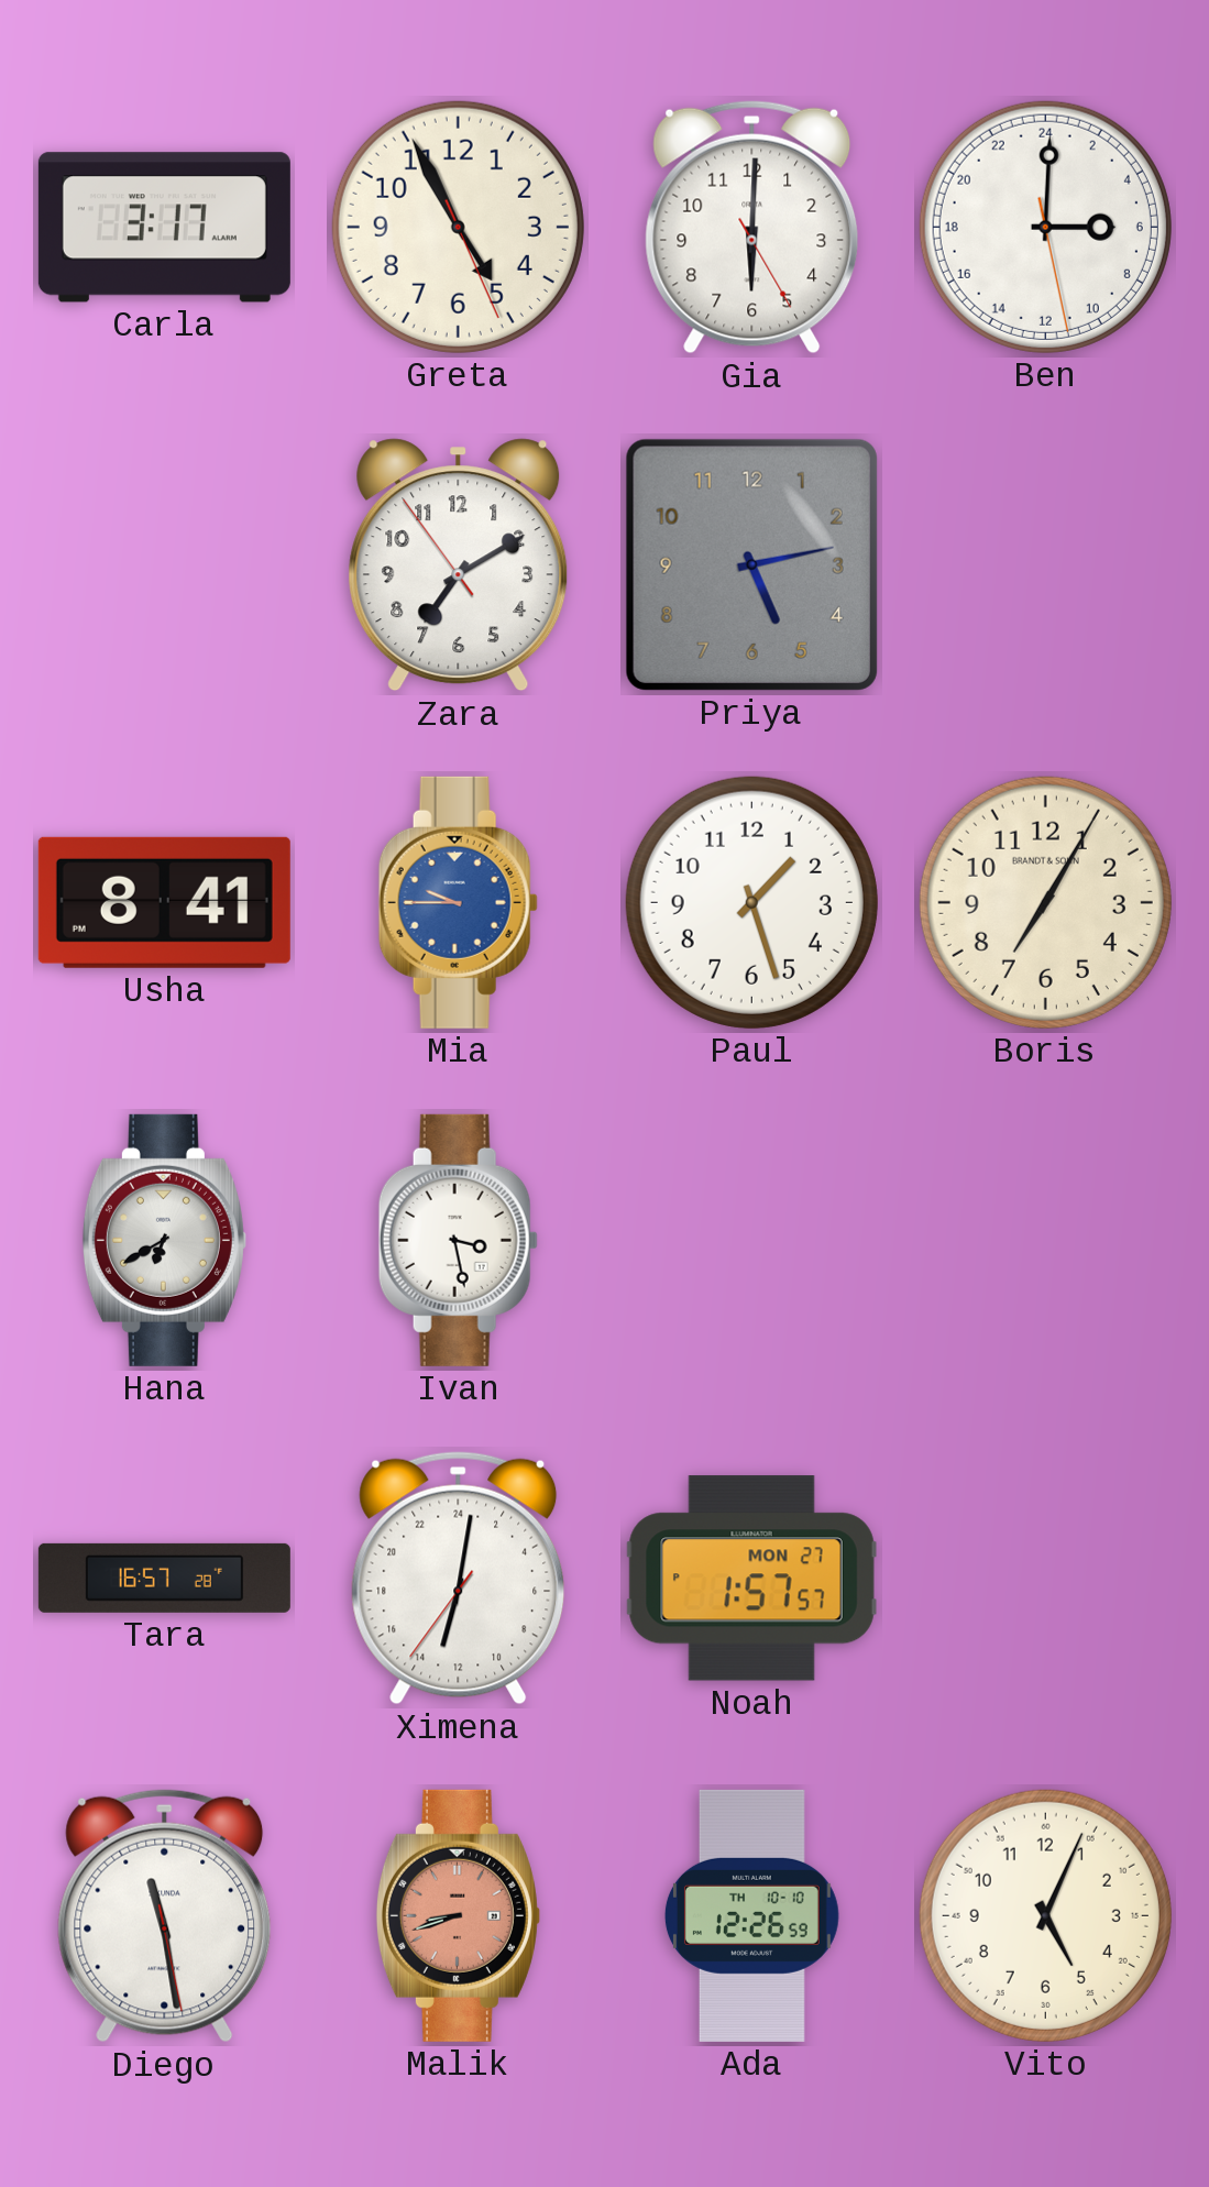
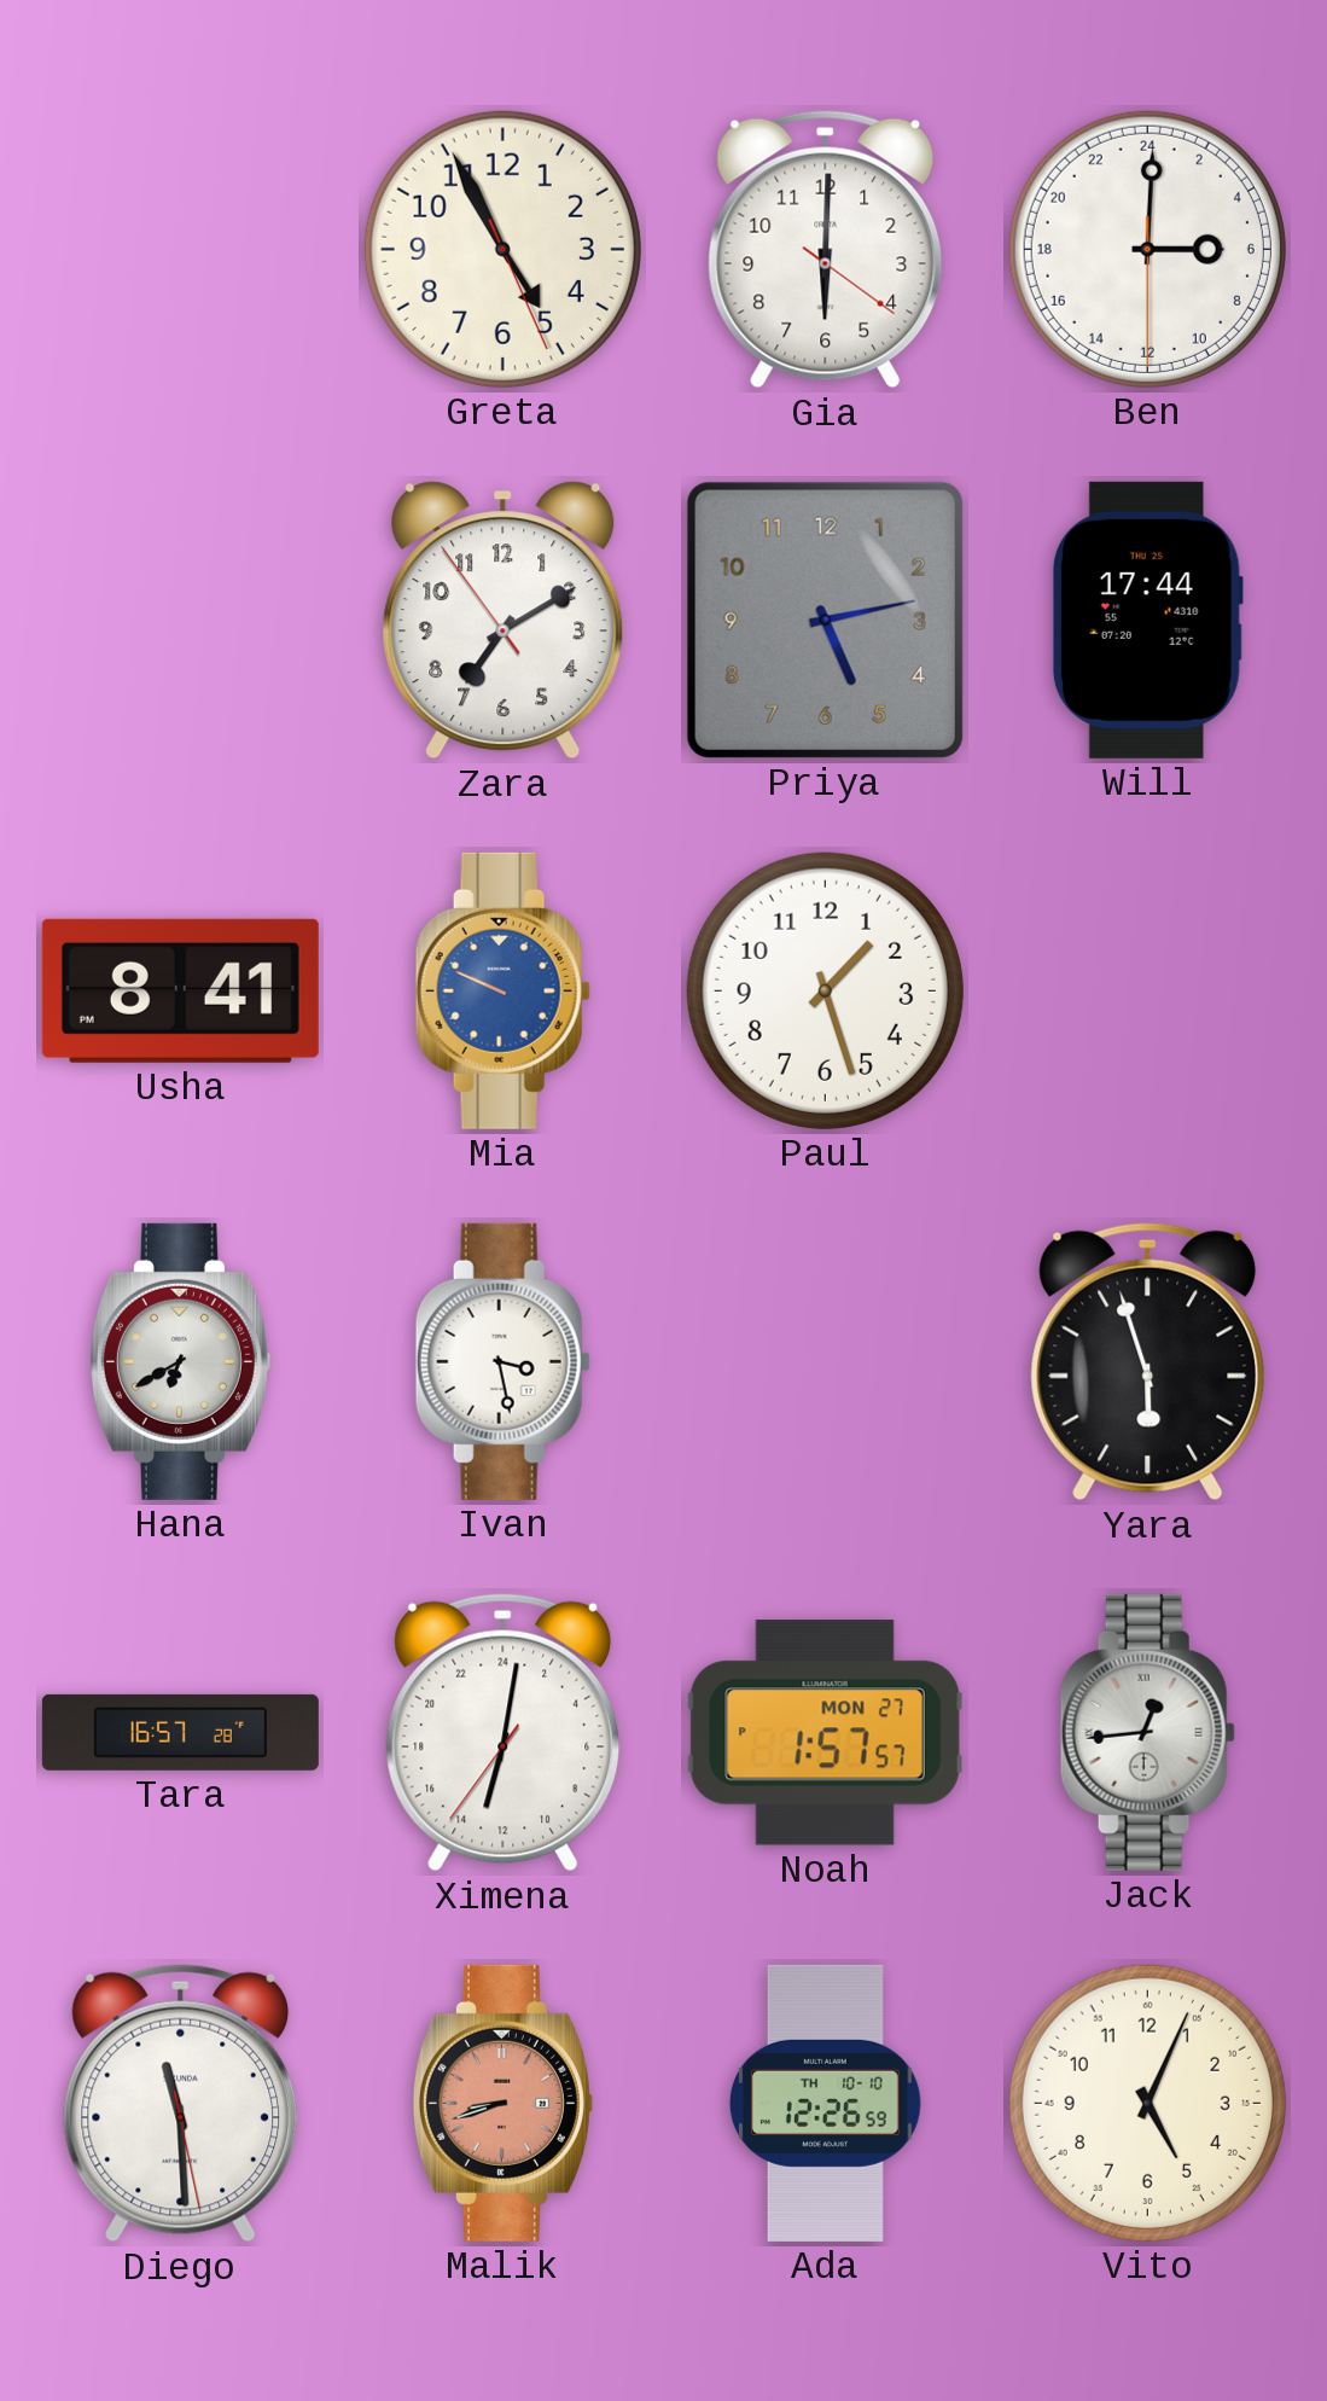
Carla: 3:17 -> none (164, 228)
Gia: 6:00:25 -> 6:00:21 (826, 250)
Ben: 6:00:28 -> 6:00:30 (1147, 249)
Will: none -> 17:44 (1147, 620)
Mia: 9:45 -> 9:49 (502, 990)
Boris: 7:05 -> none (1045, 902)
Yara: none -> 5:57 (1148, 1362)
Jack: none -> 12:44 (1147, 1732)
Diego: 11:28 -> 11:29 (181, 2104)
